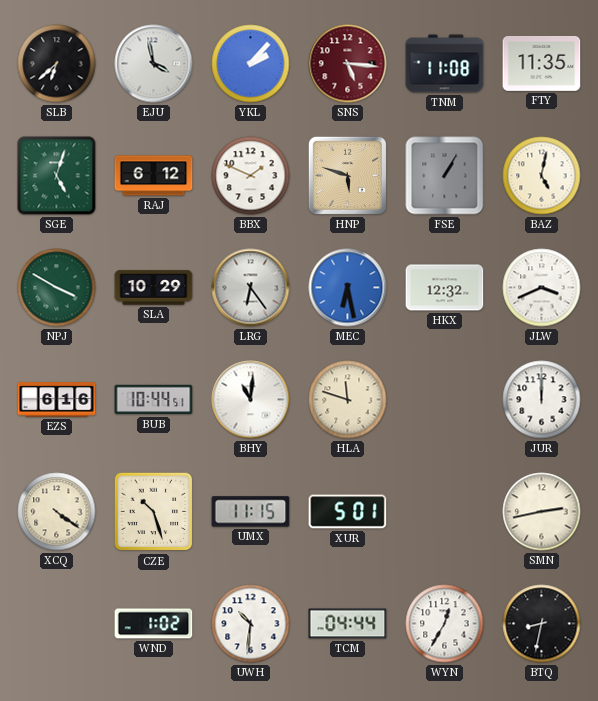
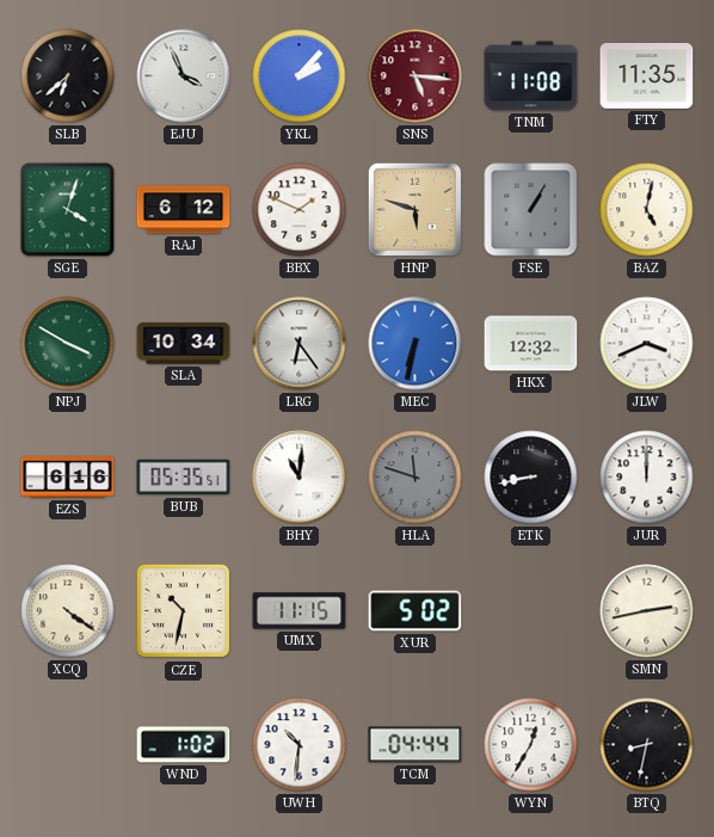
EJU: 3:58 -> 3:56 (184, 76)
SGE: 5:03 -> 4:03 (68, 210)
SLA: 10:29 -> 10:34 (184, 344)
MEC: 6:28 -> 6:32 (416, 344)
BUB: 10:44 -> 05:35 (184, 478)
HLA dial: cream -> grey (416, 478)
ETK: none -> 8:43 (531, 478)
CZE: 10:27 -> 10:32 (184, 611)
XUR: 5:01 -> 5:02 (416, 611)
